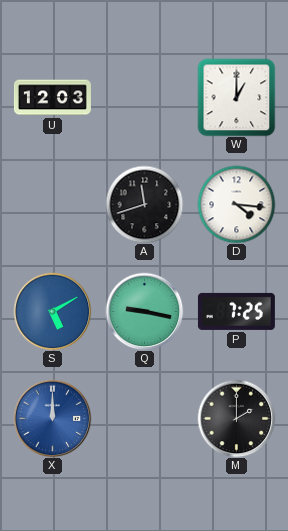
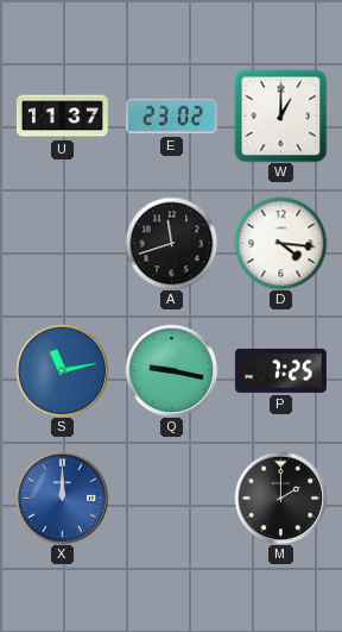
U: 12:03 -> 11:37 (62, 117)
E: none -> 23:02 (171, 117)
S: 5:10 -> 11:13 (62, 370)
